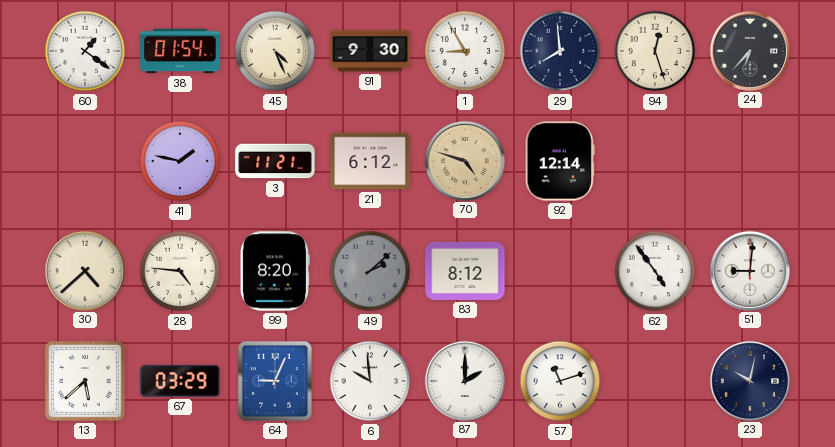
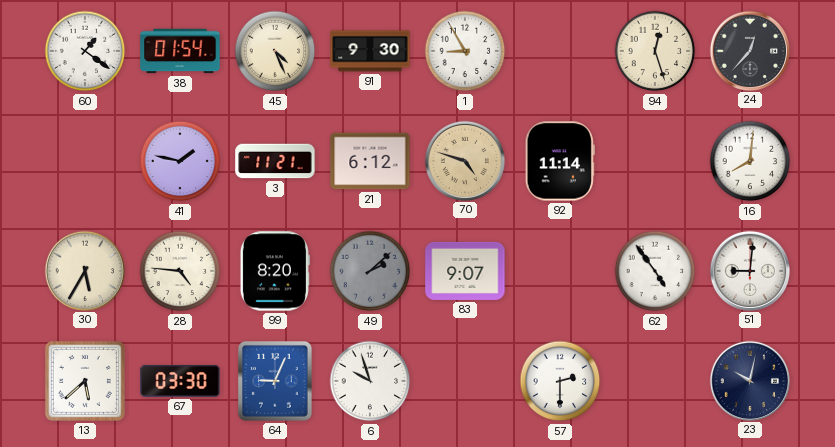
29: 7:59 -> none (560, 51)
24: 6:37 -> 12:37 (749, 50)
92: 12:14 -> 11:14 (560, 161)
16: none -> 8:01 (750, 161)
30: 4:38 -> 5:35 (84, 270)
83: 8:12 -> 9:07 (465, 271)
67: 03:29 -> 03:30 (180, 381)
6: 9:59 -> 9:57 (370, 381)
87: 2:00 -> none (464, 380)
57: 11:12 -> 2:30 (560, 381)
